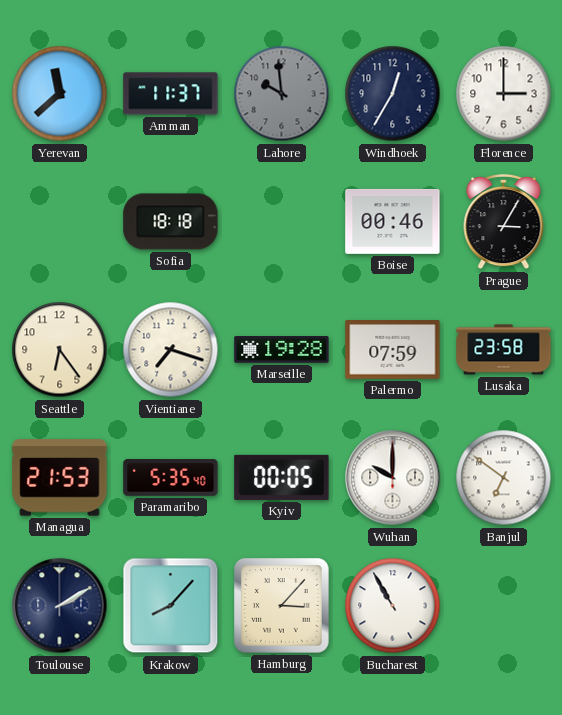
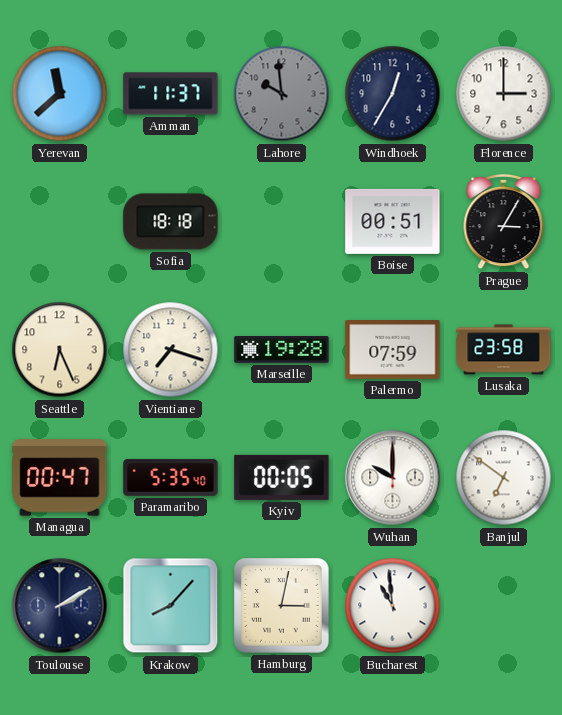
Boise: 00:46 -> 00:51 (393, 221)
Seattle: 6:24 -> 6:26 (60, 350)
Managua: 21:53 -> 00:47 (60, 478)
Hamburg: 3:07 -> 3:02 (282, 606)
Bucharest: 10:55 -> 10:59 (393, 606)
